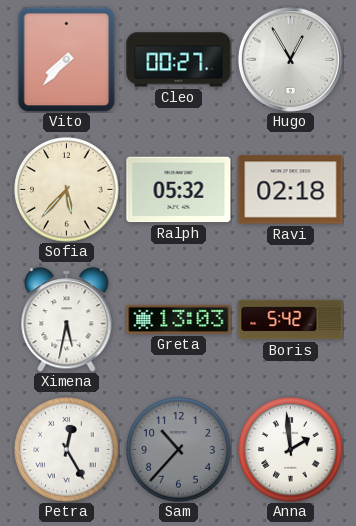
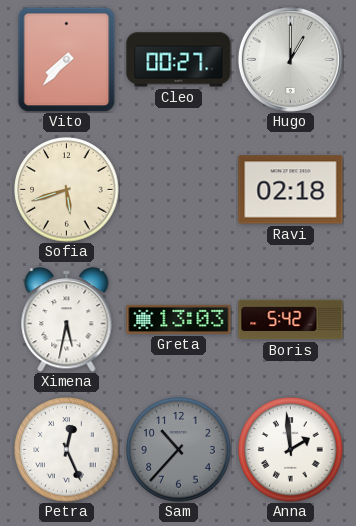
Hugo: 12:55 -> 1:00 (290, 59)
Sofia: 5:37 -> 5:42 (67, 190)
Ralph: 05:32 -> none (179, 190)
Petra: 12:25 -> 12:26 (67, 450)
